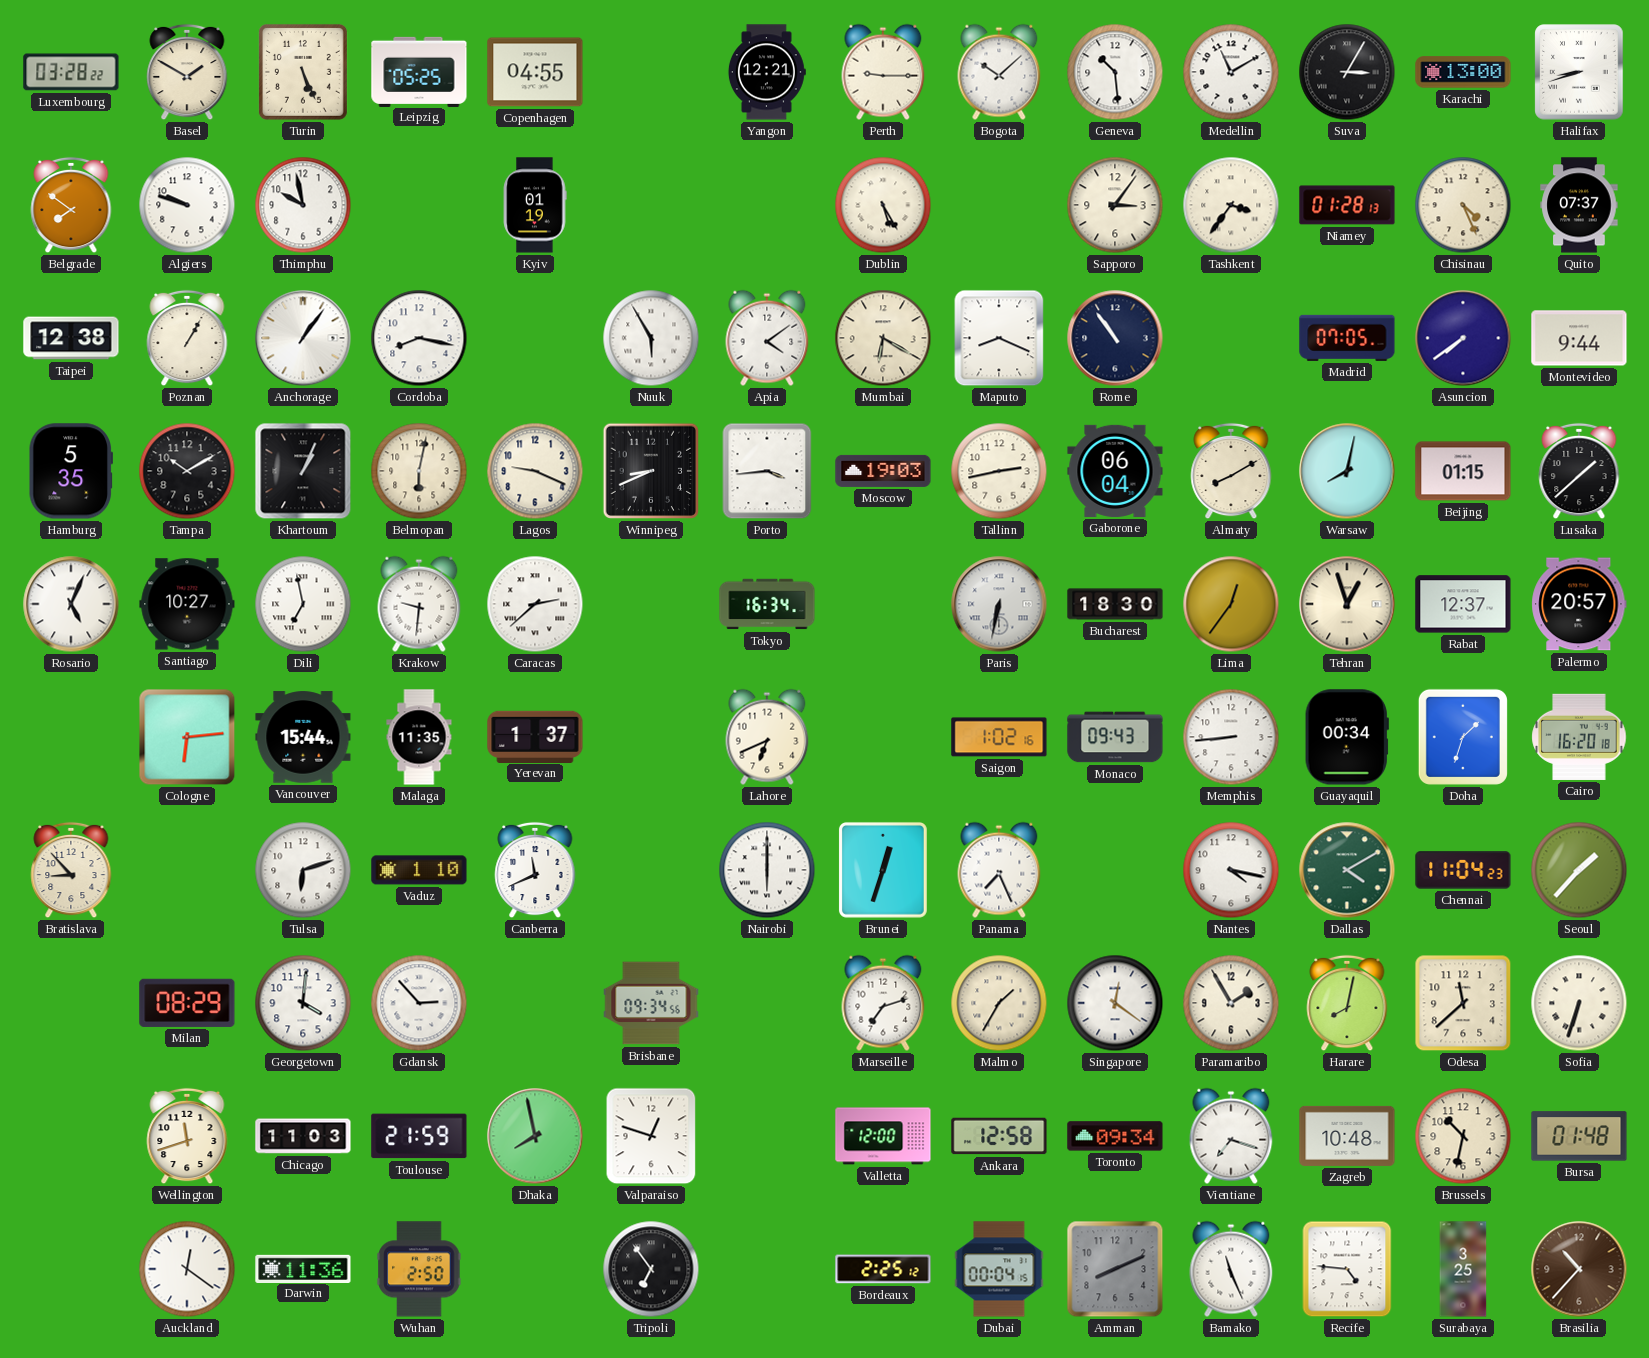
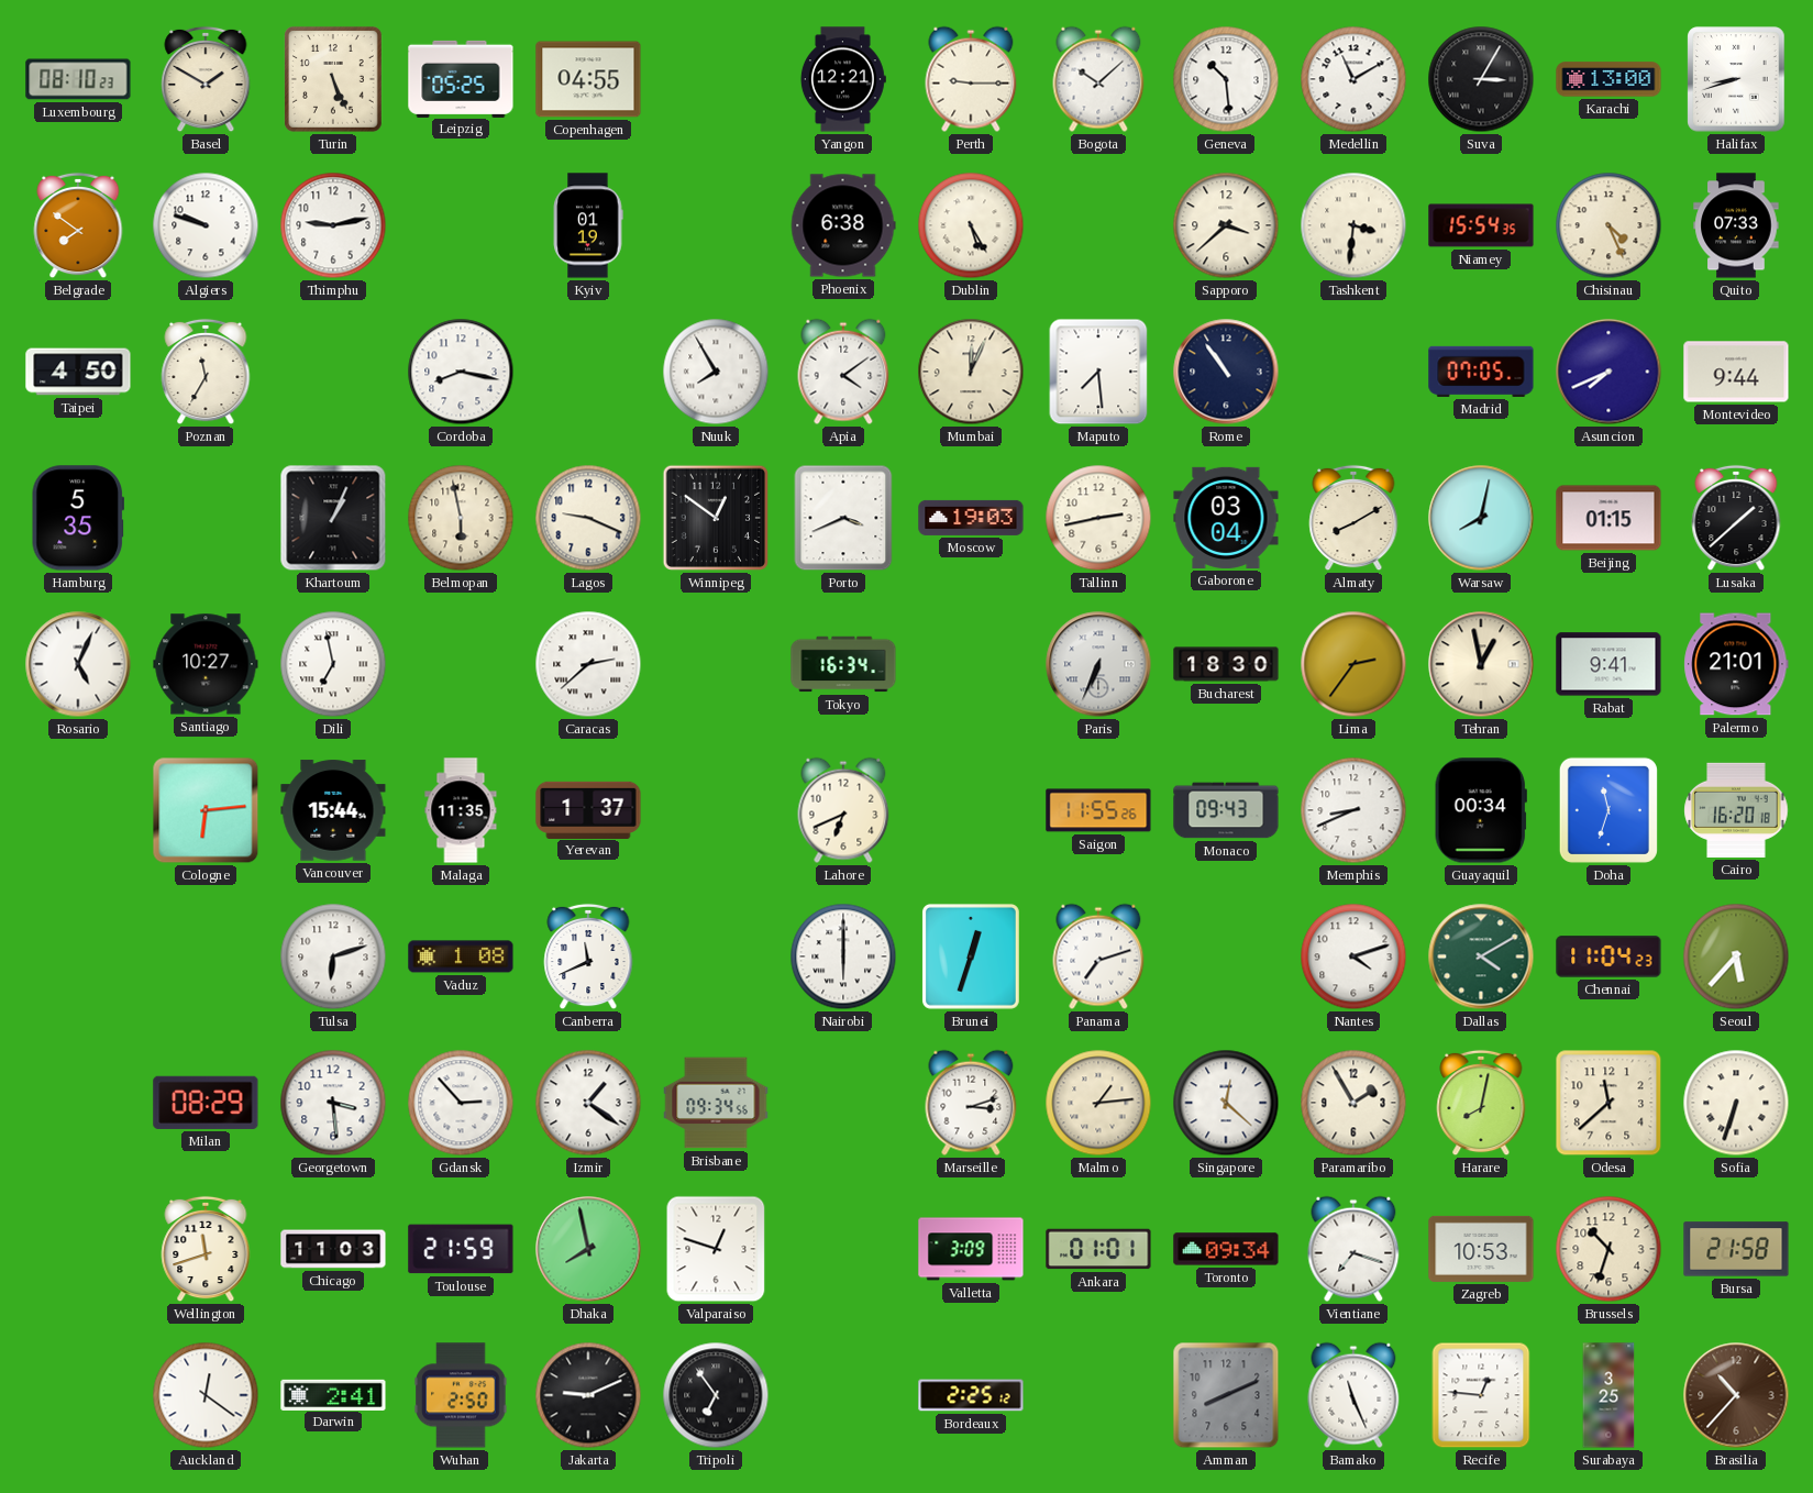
Luxembourg: 03:28 -> 08:10 (78, 79)
Thimphu: 9:58 -> 9:13 (333, 225)
Phoenix: none -> 6:38 (843, 225)
Sapporo: 3:06 -> 3:38 (1226, 225)
Tashkent: 3:36 -> 3:31 (1353, 225)
Niamey: 01:28 -> 15:54 (1481, 225)
Quito: 07:37 -> 07:33 (1736, 225)
Taipei: 12:38 -> 4:50 (78, 372)
Poznan: 1:05 -> 11:35 (206, 372)
Anchorage: 1:06 -> none (303, 338)
Nuuk: 5:55 -> 7:55 (716, 372)
Mumbai: 6:20 -> 12:04 (971, 372)
Maputo: 8:19 -> 7:29 (1098, 372)
Asuncion: 7:39 -> 7:41 (1609, 372)
Tampa: 10:10 -> none (187, 471)
Belmopan: 6:02 -> 5:58 (461, 518)
Winnipeg: 8:41 -> 12:51 (716, 518)
Porto: 3:44 -> 3:41 (843, 518)
Gaborone: 06:04 -> 03:04 (1226, 518)
Krakow: 9:31 -> none (419, 604)
Paris: 6:32 -> 6:34 (1098, 664)
Lima: 12:36 -> 2:36 (1353, 664)
Tehran: 12:57 -> 12:58 (1481, 664)
Rabat: 12:37 -> 9:41 (1609, 664)
Palermo: 20:57 -> 21:01 (1736, 664)
Saigon: 1:02 -> 11:55 (1098, 810)
Memphis: 8:44 -> 8:41 (1353, 810)
Doha: 1:33 -> 11:33 (1609, 810)
Bratislava: 8:53 -> none (71, 870)
Vaduz: 1:10 -> 1:08 (461, 956)
Panama: 7:26 -> 7:12 (1098, 956)
Nantes: 4:17 -> 4:12 (1353, 956)
Seoul: 1:37 -> 5:37 (1736, 956)
Georgetown: 4:01 -> 3:29 (333, 1103)
Izmir: none -> 1:21 (588, 1103)
Marseille: 7:12 -> 3:12 (971, 1103)
Malmo: 1:35 -> 1:14 (1098, 1103)
Singapore: 12:21 -> 12:22 (1226, 1103)
Valletta: 12:00 -> 3:09 (971, 1249)
Ankara: 12:58 -> 01:01 (1098, 1249)
Zagreb: 10:48 -> 10:53 (1481, 1249)
Brussels: 10:32 -> 10:33 (1609, 1249)
Bursa: 01:48 -> 21:58 (1736, 1249)
Darwin: 11:36 -> 2:41 (333, 1394)
Jakarta: none -> 9:11 (588, 1395)
Dubai: 00:04 -> none (999, 1269)
Recife: 4:46 -> 12:46 (1481, 1395)
